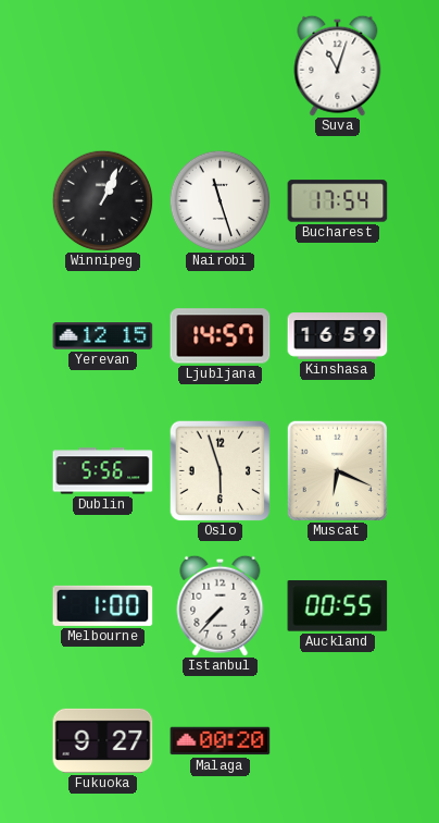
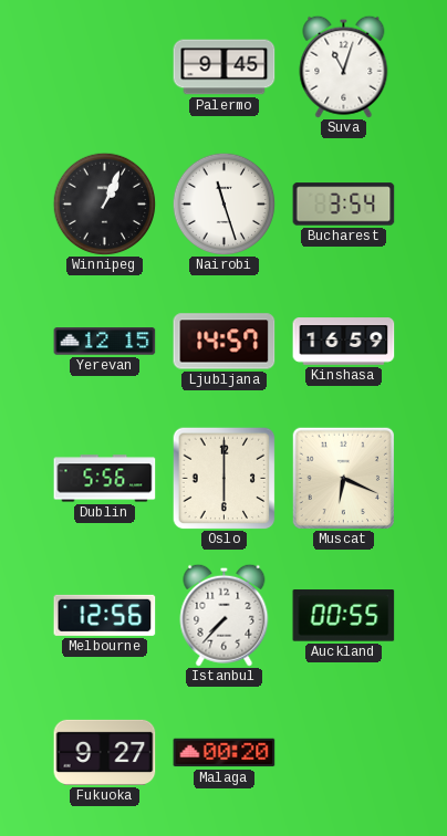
Palermo: none -> 9:45 (225, 67)
Bucharest: 17:54 -> 3:54 (344, 205)
Oslo: 5:57 -> 6:00 (224, 478)
Melbourne: 1:00 -> 12:56 (105, 615)
